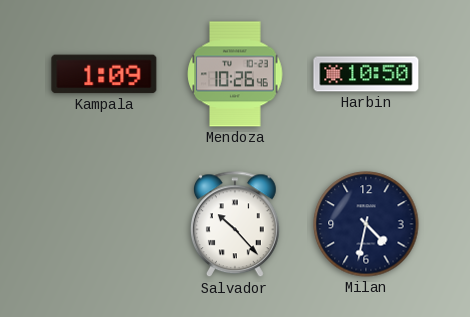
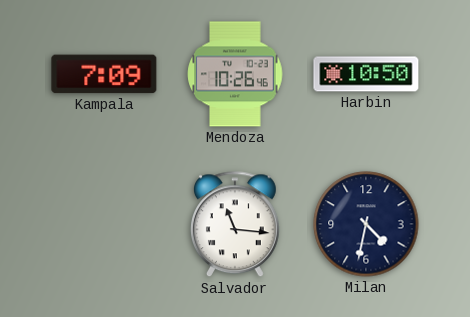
Kampala: 1:09 -> 7:09 (104, 74)
Salvador: 10:23 -> 11:16 (235, 225)
